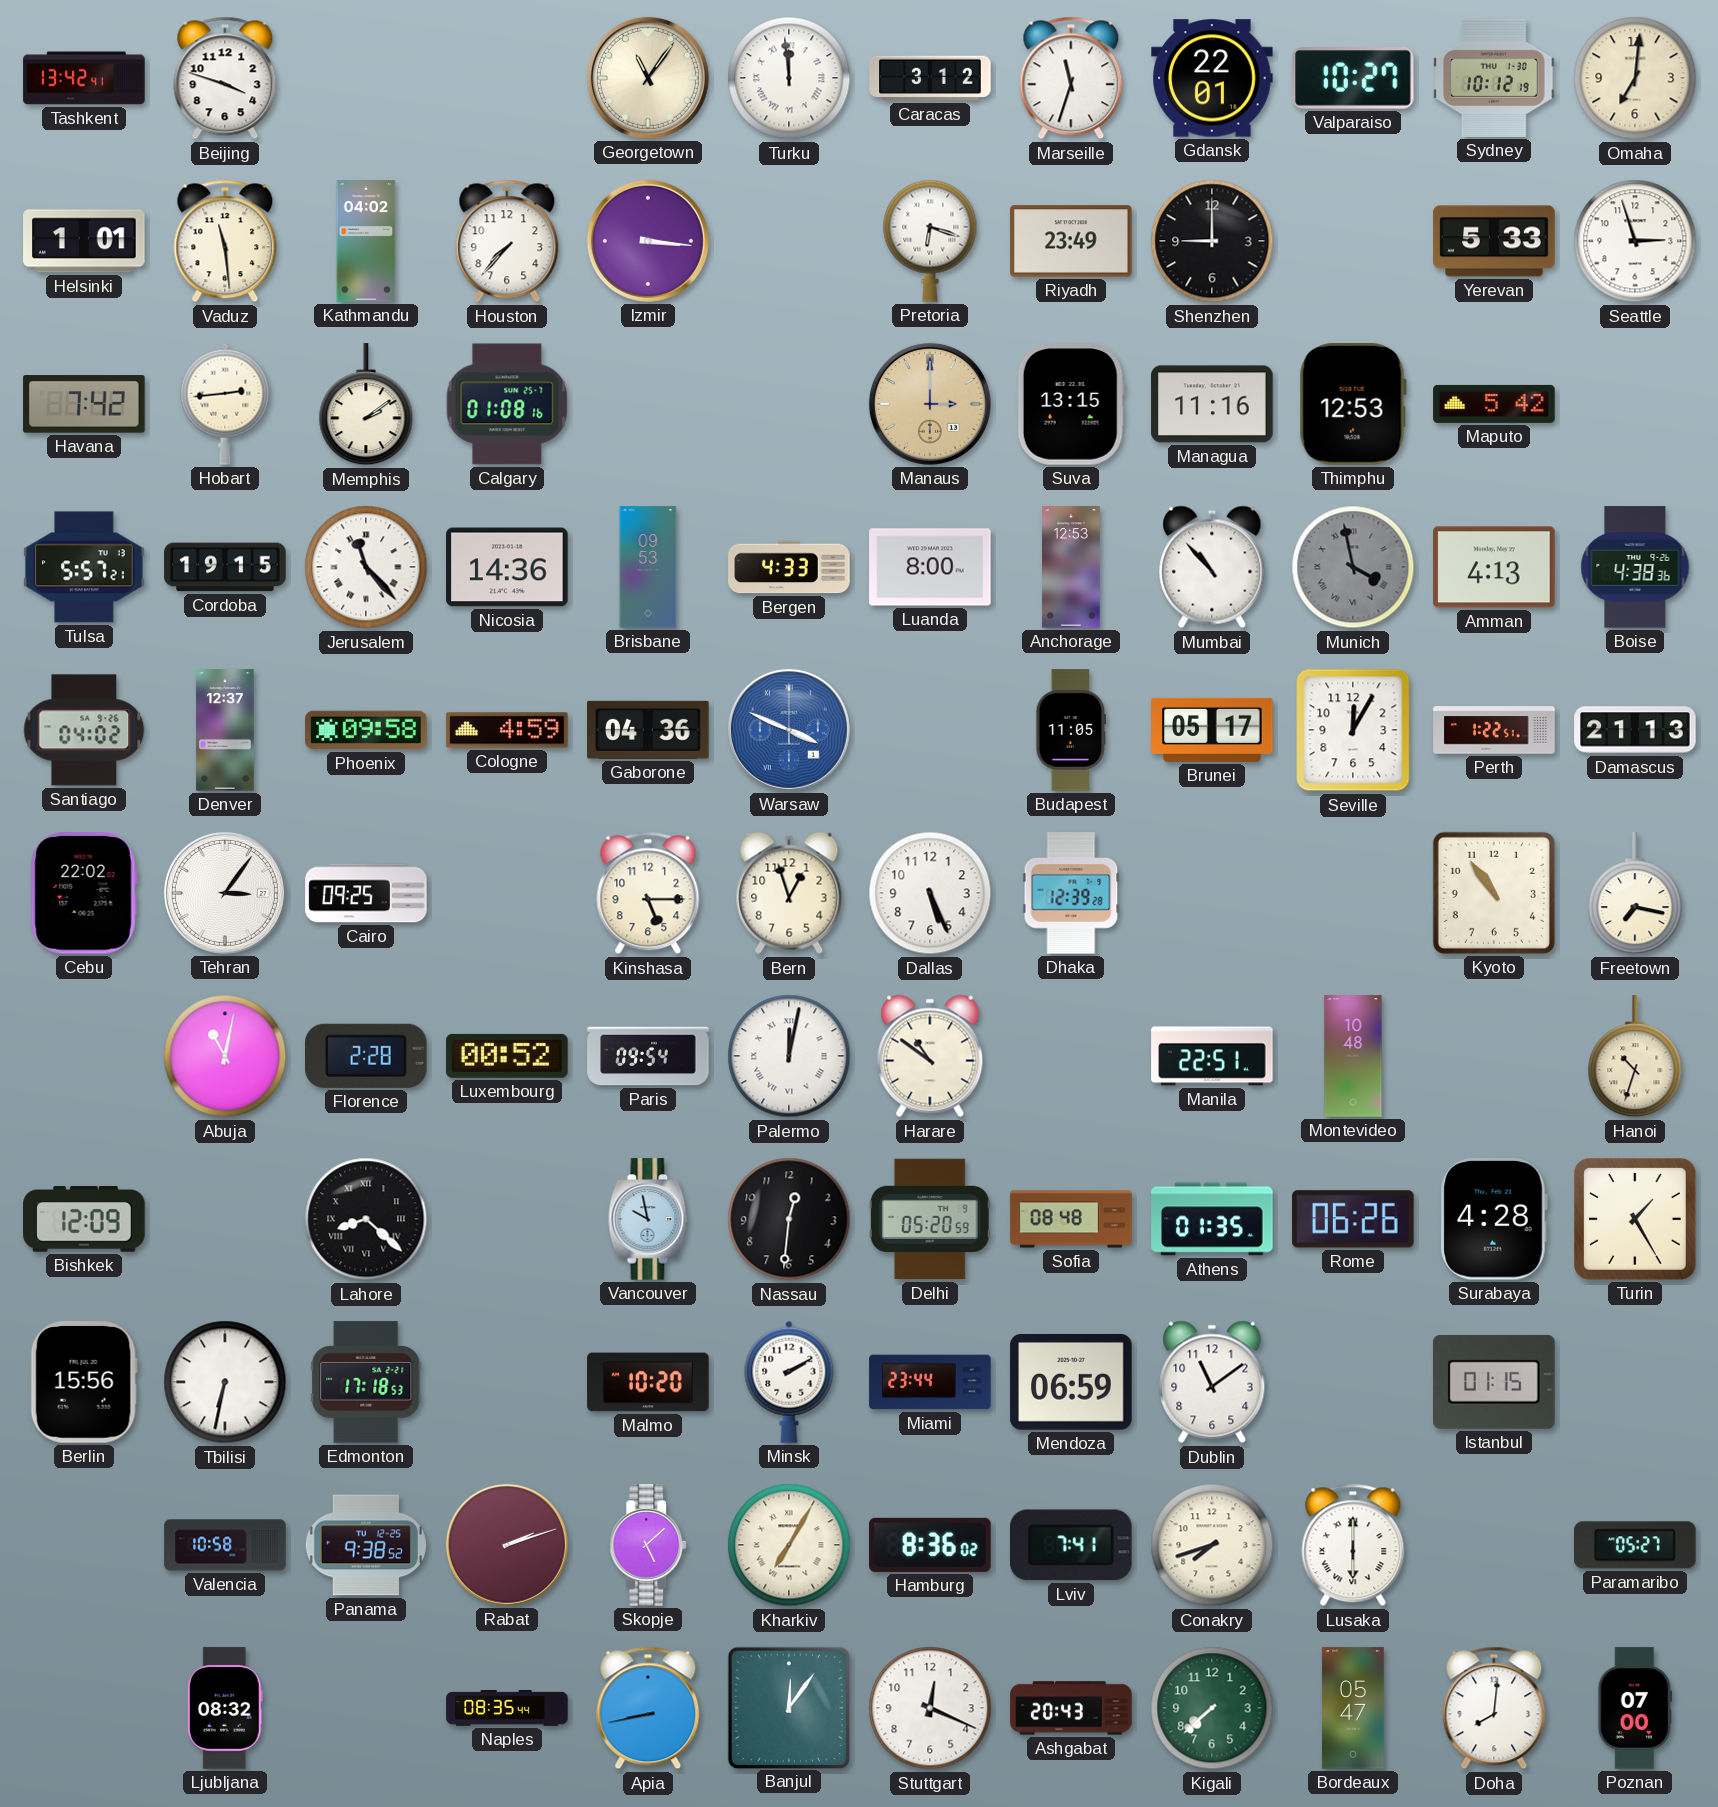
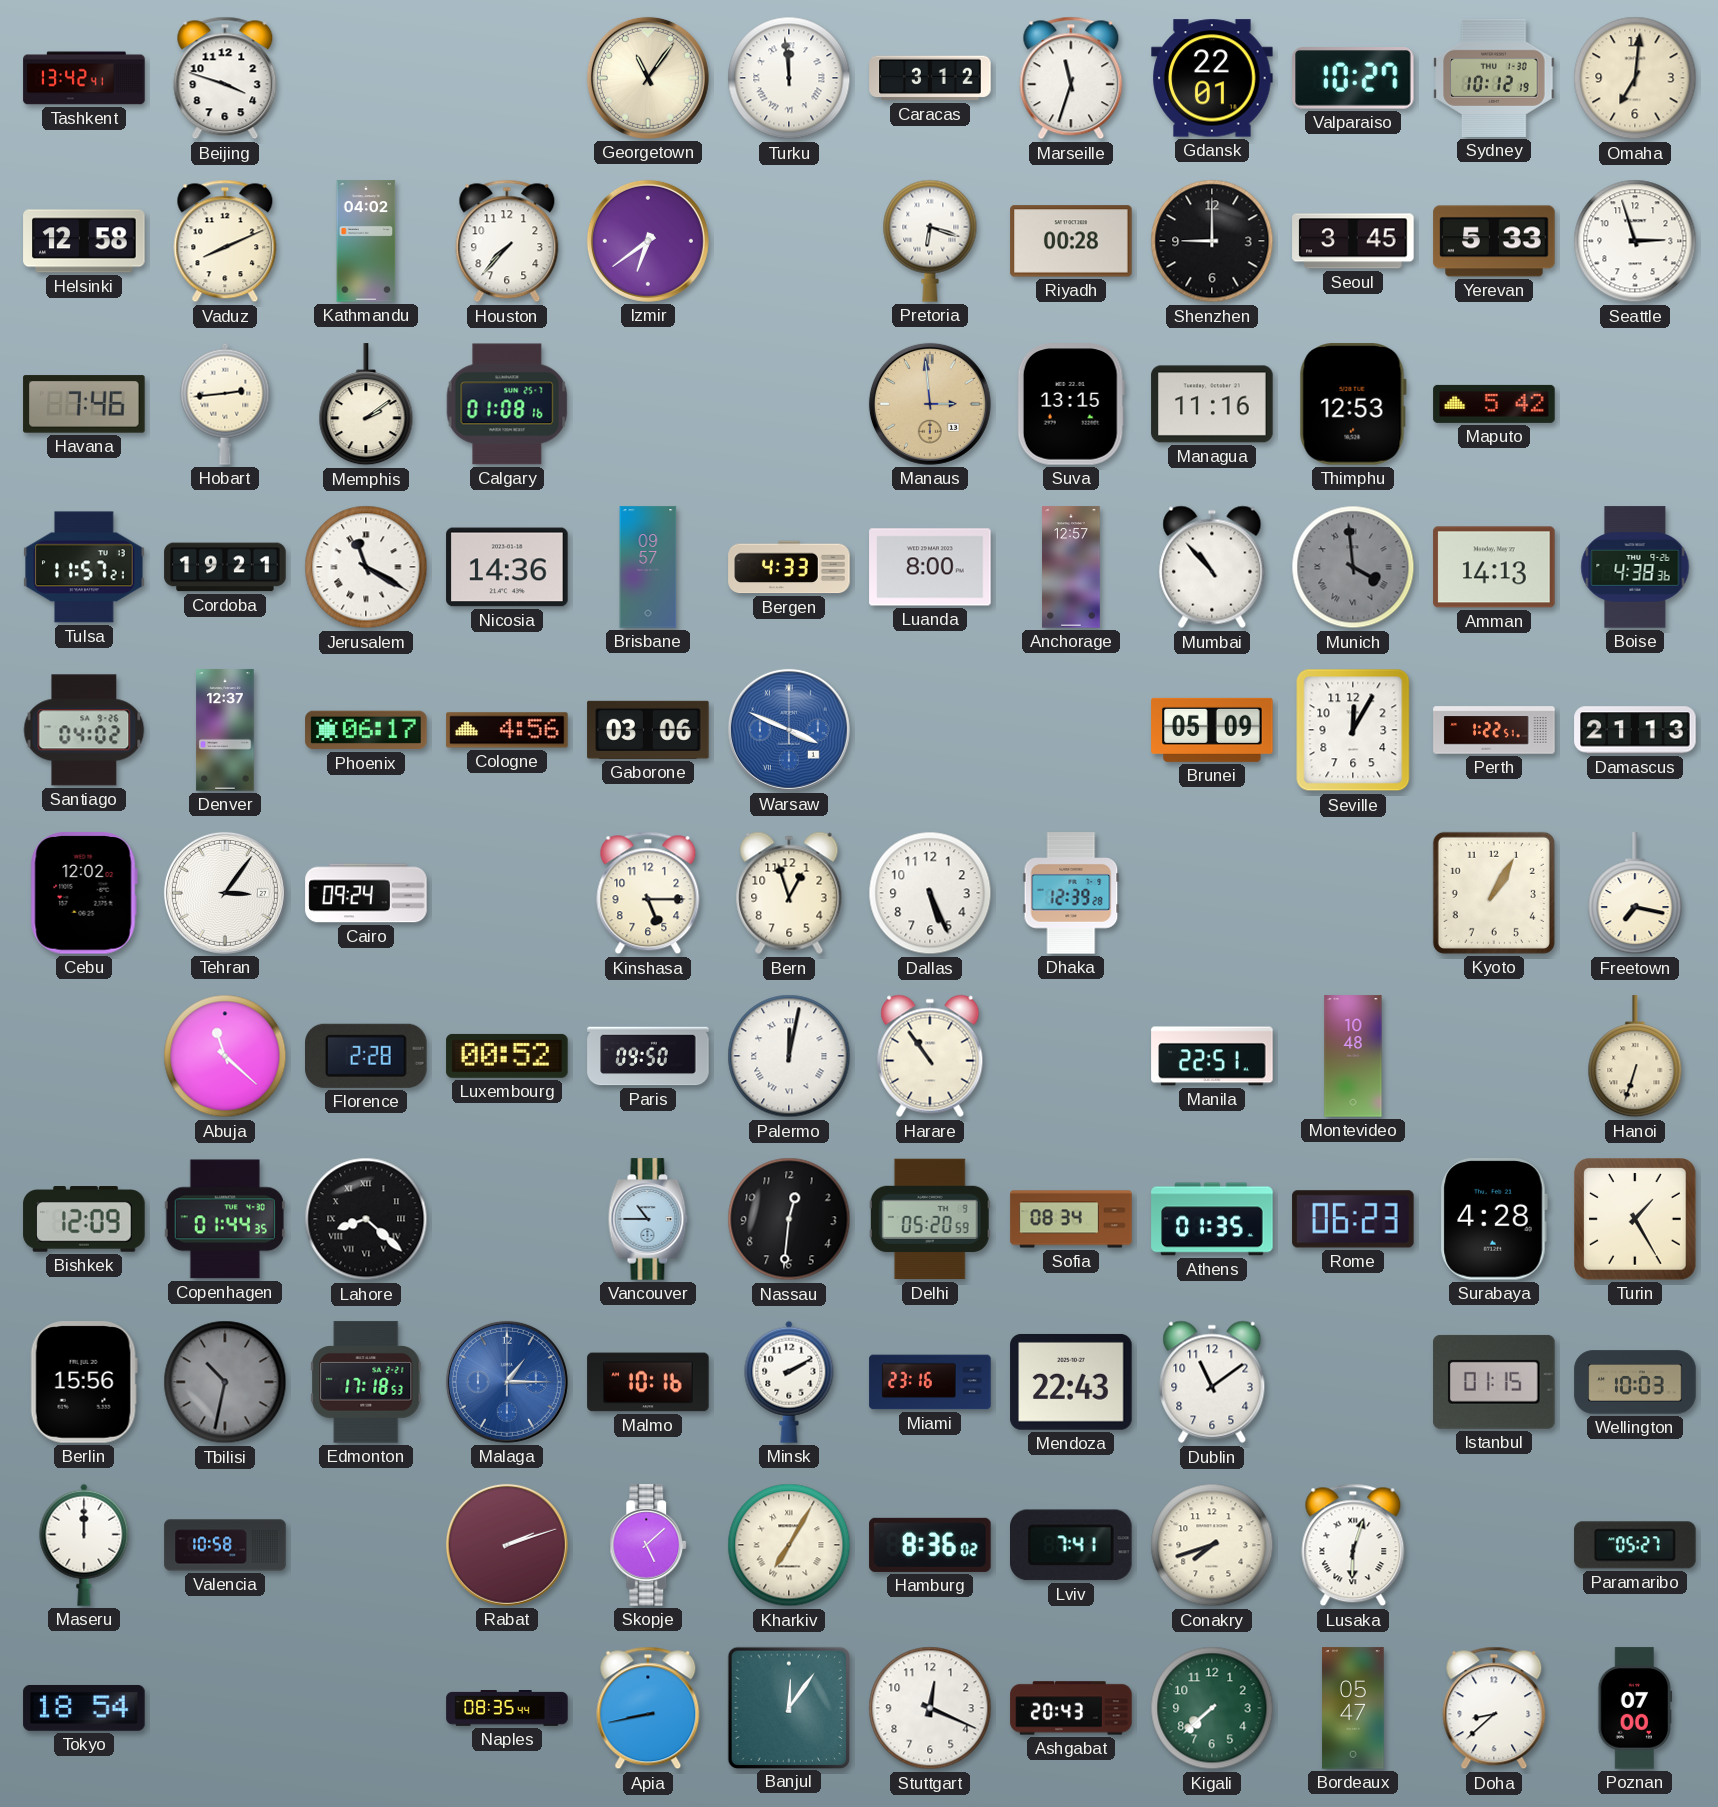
Helsinki: 1:01 -> 12:58 (84, 241)
Vaduz: 11:29 -> 8:11 (225, 241)
Izmir: 3:16 -> 6:39 (648, 241)
Riyadh: 23:49 -> 00:28 (1071, 241)
Seoul: none -> 3:45 (1353, 241)
Havana: 7:42 -> 7:46 (84, 404)
Manaus: 3:00 -> 2:59 (930, 404)
Tulsa: 5:57 -> 11:57 (84, 567)
Cordoba: 19:15 -> 19:21 (225, 567)
Jerusalem: 11:23 -> 11:20 (366, 567)
Brisbane: 09:53 -> 09:57 (648, 567)
Anchorage: 12:53 -> 12:57 (1071, 567)
Munich: 3:58 -> 3:59 (1353, 567)
Amman: 4:13 -> 14:13 (1494, 567)
Phoenix: 09:58 -> 06:17 (366, 730)
Cologne: 4:59 -> 4:56 (507, 730)
Gaborone: 04:36 -> 03:06 (648, 730)
Budapest: 11:05 -> none (1071, 730)
Brunei: 05:17 -> 05:09 (1212, 730)
Cebu: 22:02 -> 12:02 (84, 893)
Cairo: 09:25 -> 09:24 (366, 893)
Kyoto: 10:54 -> 1:05 (1494, 893)
Abuja: 11:02 -> 11:22 (225, 1056)
Paris: 09:54 -> 09:50 (648, 1056)
Harare: 10:51 -> 10:54 (930, 1056)
Hanoi: 10:33 -> 6:33 (1635, 1057)
Copenhagen: none -> 01:44 (225, 1219)
Vancouver: 9:58 -> 10:45 (648, 1219)
Sofia: 08:48 -> 08:34 (1071, 1219)
Rome: 06:26 -> 06:23 (1353, 1219)
Tbilisi: 6:32 -> 10:32 (225, 1382)
Tbilisi dial: white -> grey (225, 1382)
Malaga: none -> 1:15 (507, 1382)
Malmo: 10:20 -> 10:16 (648, 1382)
Miami: 23:44 -> 23:16 (930, 1382)
Mendoza: 06:59 -> 22:43 (1071, 1382)
Wellington: none -> 10:03 (1635, 1382)
Maseru: none -> 12:00 (84, 1545)
Panama: 9:38 -> none (366, 1545)
Lusaka: 6:00 -> 6:03 (1353, 1545)
Tokyo: none -> 18:54 (84, 1708)
Ljubljana: 08:32 -> none (225, 1708)
Doha: 8:01 -> 8:38 (1494, 1708)
